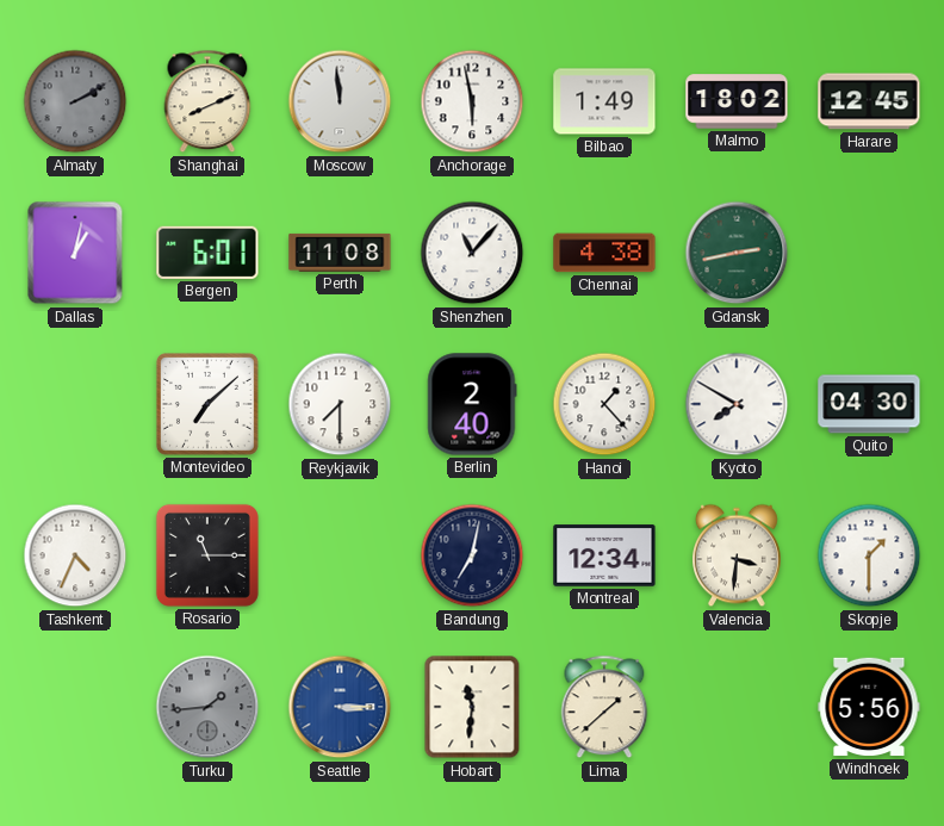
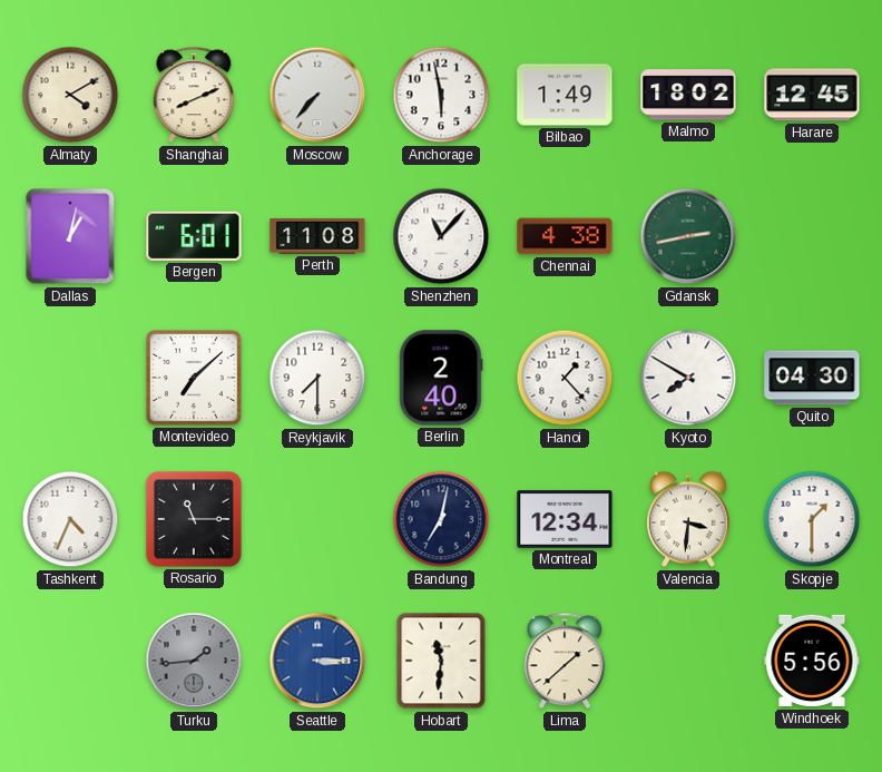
Almaty: 2:10 -> 4:10 (70, 95)
Almaty dial: grey -> cream (70, 95)
Moscow: 11:59 -> 7:37 (317, 95)
